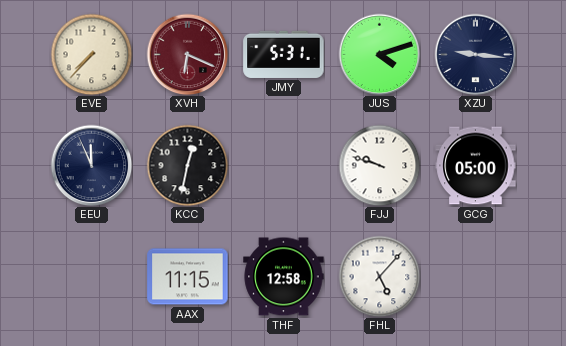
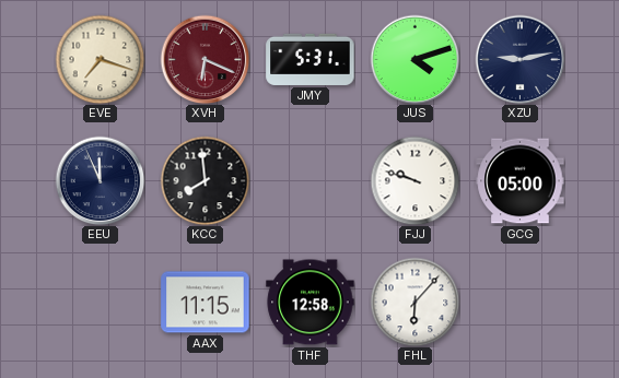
EVE: 7:37 -> 7:18 (100, 59)
XZU: 9:16 -> 9:13 (519, 59)
KCC: 12:32 -> 7:59 (205, 180)
FHL: 5:07 -> 6:07 (414, 302)
